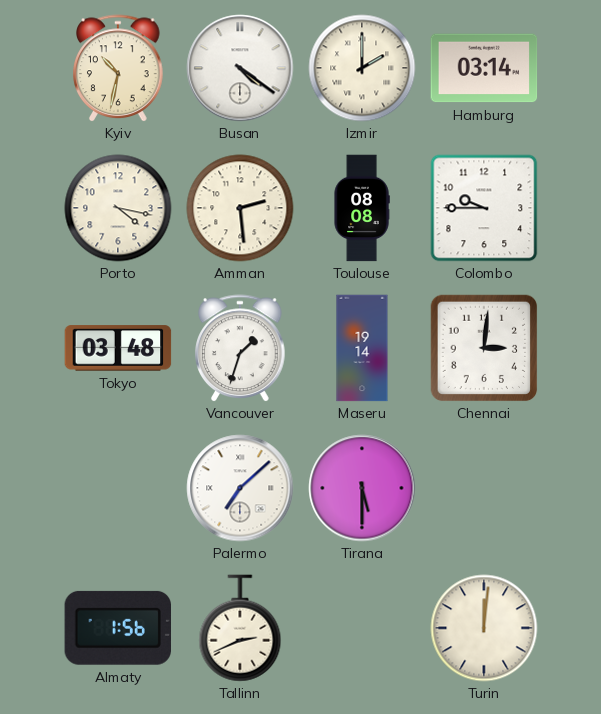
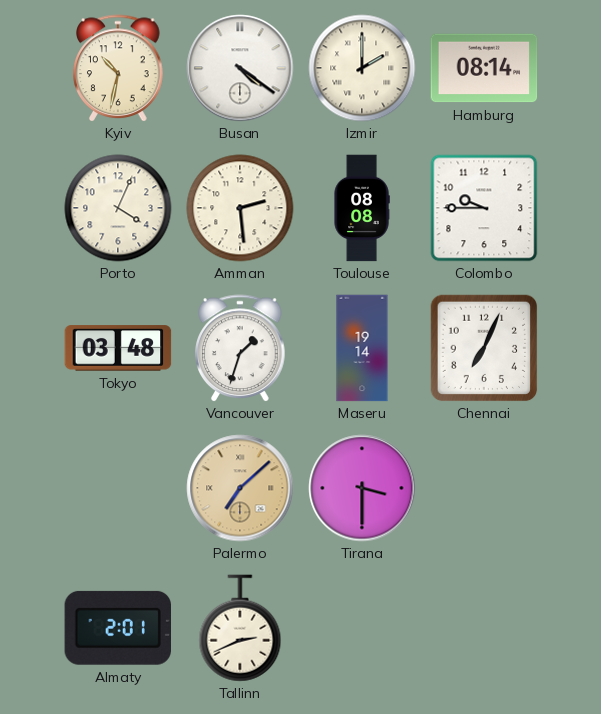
Hamburg: 03:14 -> 08:14 (484, 68)
Porto: 4:17 -> 4:04 (118, 208)
Chennai: 3:01 -> 7:04 (484, 348)
Palermo dial: white -> champagne (240, 488)
Tirana: 5:30 -> 3:30 (362, 488)
Almaty: 1:56 -> 2:01 (118, 628)
Turin: 12:01 -> none (484, 628)
